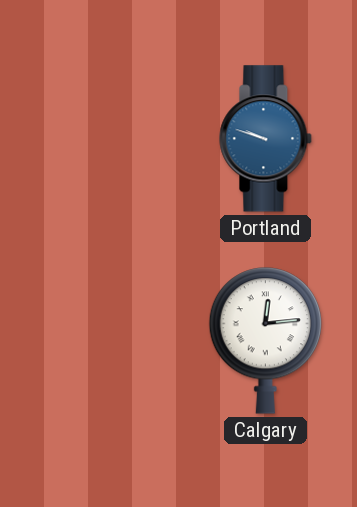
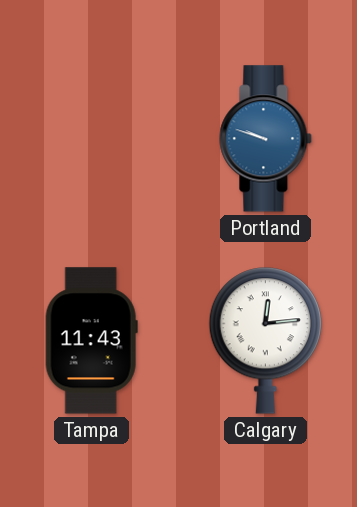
Tampa: none -> 11:43 (91, 341)
